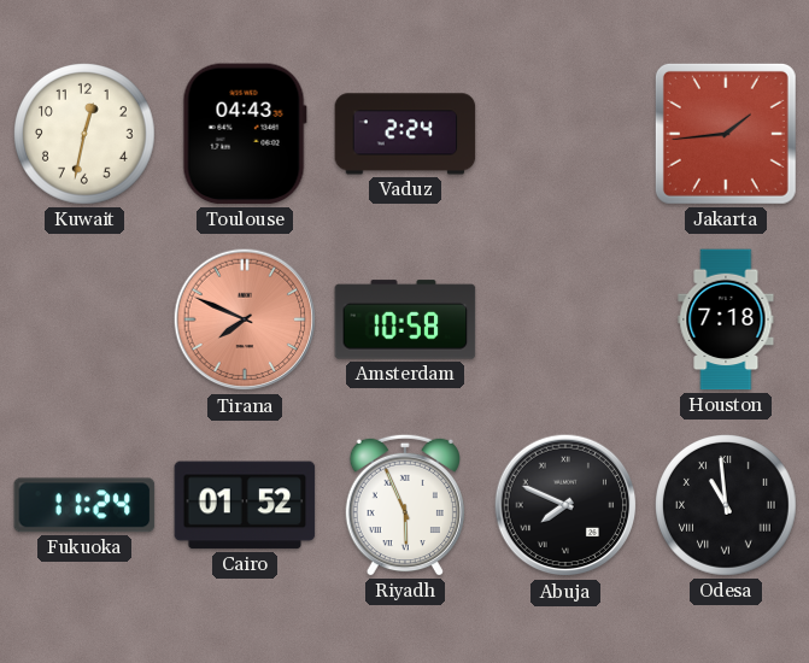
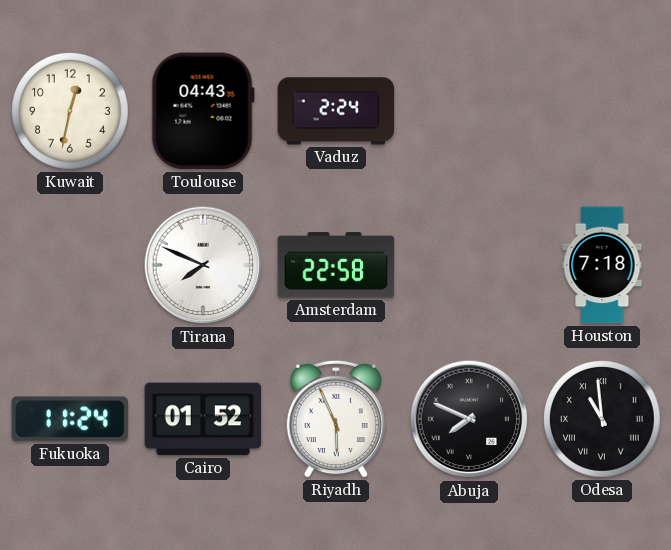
Jakarta: 1:44 -> none (726, 134)
Tirana dial: salmon -> white (203, 265)
Amsterdam: 10:58 -> 22:58 (336, 265)
